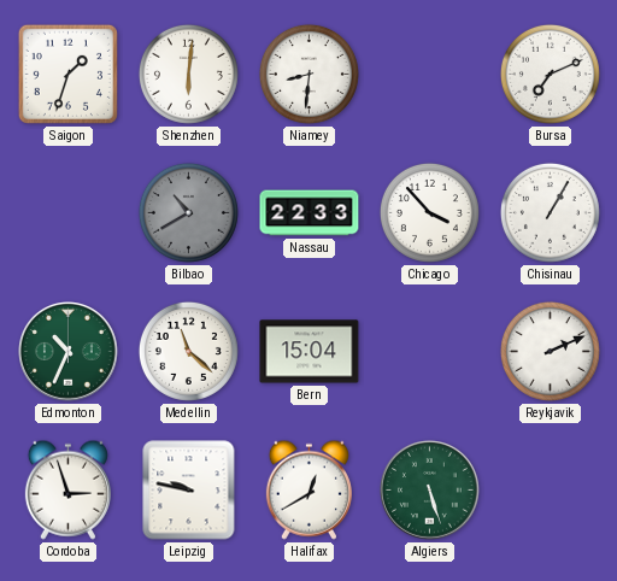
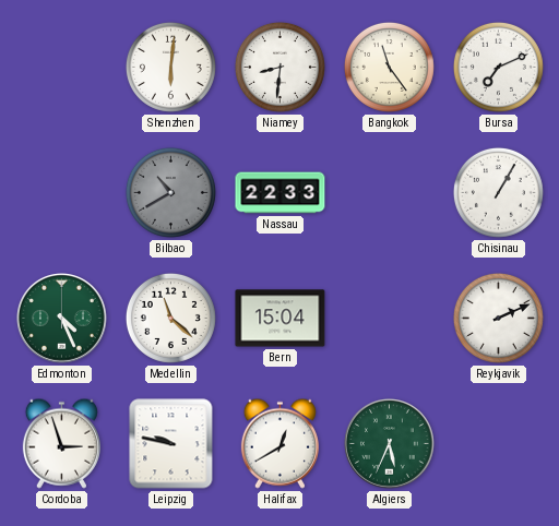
Saigon: 1:33 -> none (67, 74)
Bangkok: none -> 11:24 (389, 67)
Chicago: 3:53 -> none (429, 212)
Edmonton: 10:34 -> 4:26 (62, 319)
Algiers: 5:27 -> 5:34 (390, 444)
